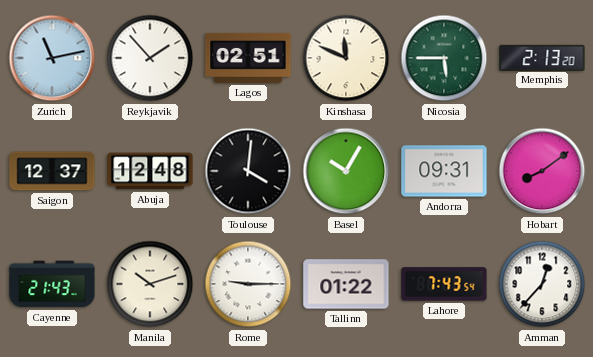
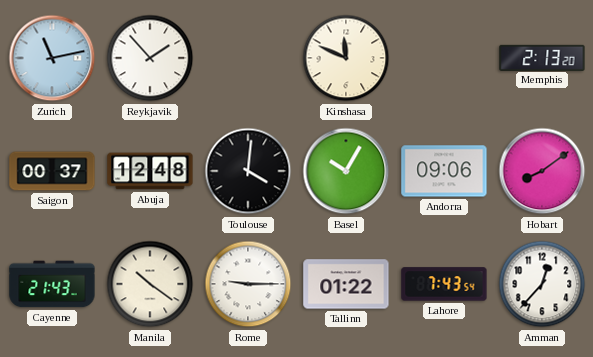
Lagos: 02:51 -> none (248, 58)
Nicosia: 5:45 -> none (444, 58)
Saigon: 12:37 -> 00:37 (52, 171)
Andorra: 09:31 -> 09:06 (444, 171)
Manila: 10:12 -> 10:21 (150, 284)
